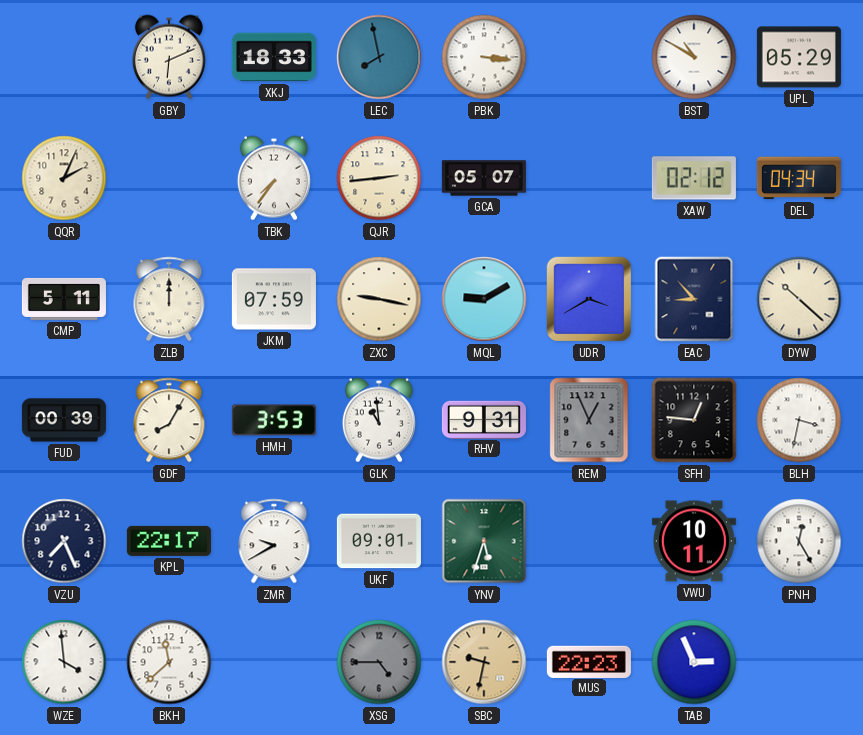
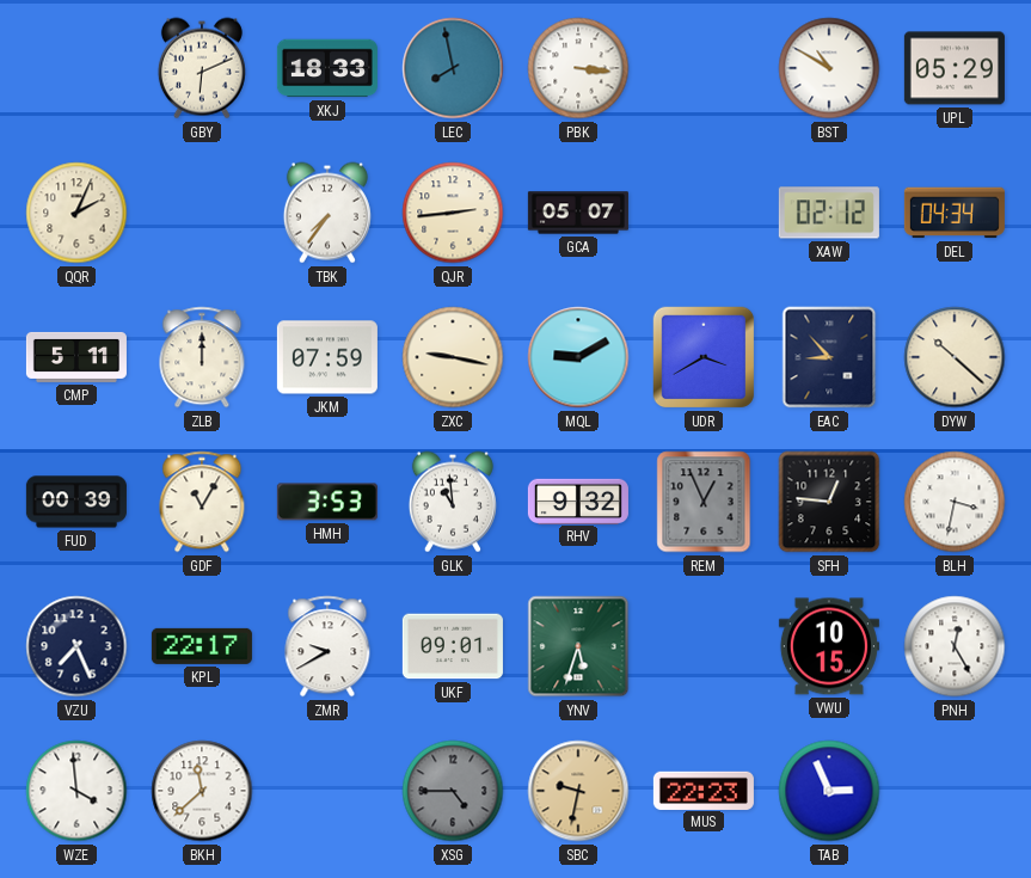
GDF: 8:05 -> 11:05 (202, 502)
RHV: 9:31 -> 9:32 (578, 501)
VWU: 10:11 -> 10:15 (829, 646)
